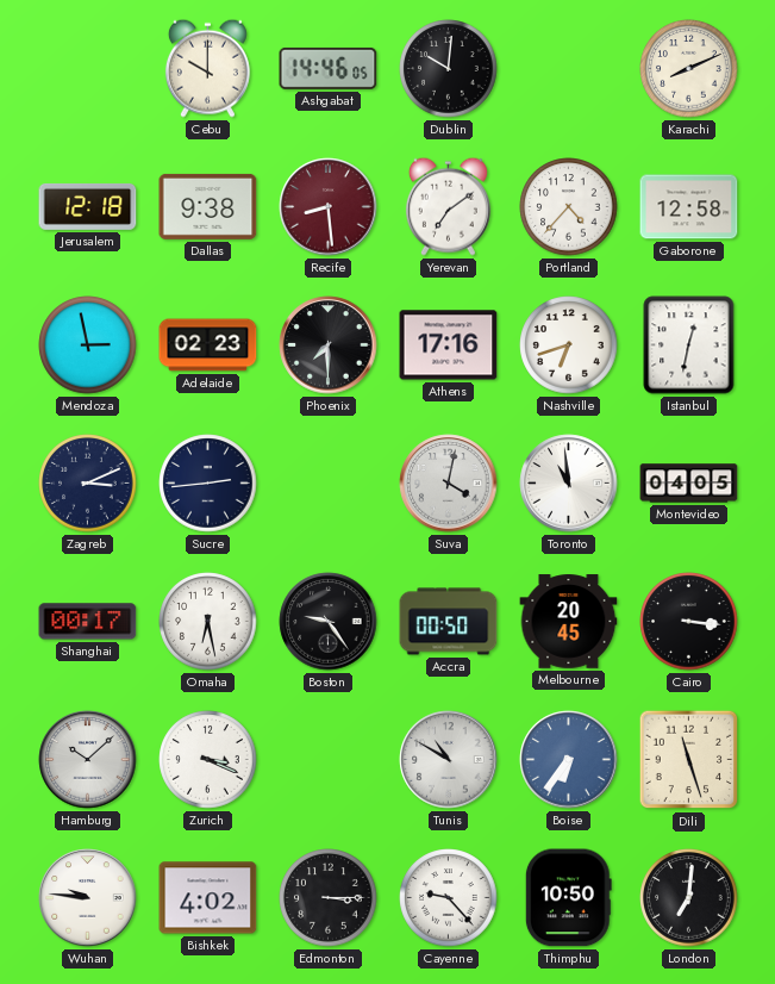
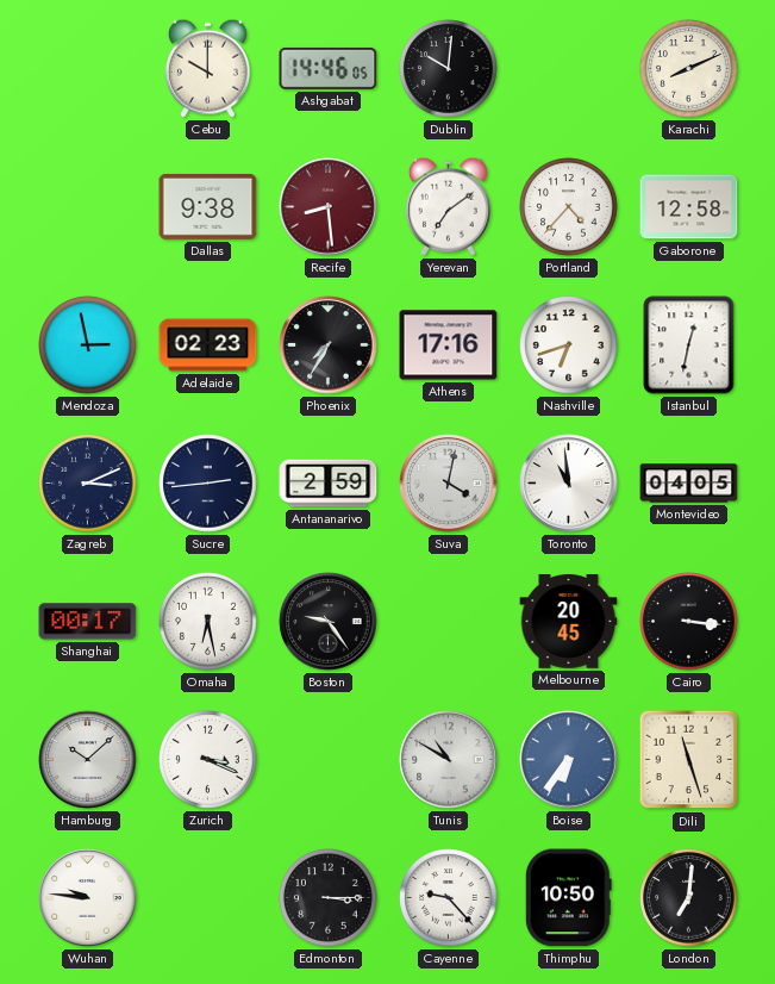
Jerusalem: 12:18 -> none (88, 206)
Phoenix: 7:30 -> 7:35 (329, 345)
Antananarivo: none -> 2:59 (329, 484)
Accra: 00:50 -> none (449, 622)
Bishkek: 4:02 -> none (208, 898)
